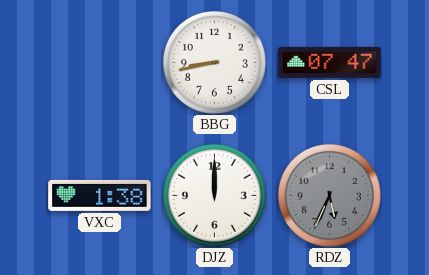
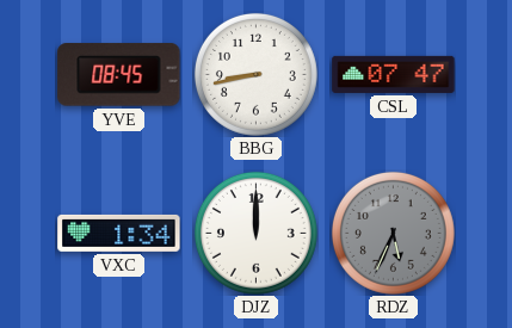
YVE: none -> 08:45 (119, 75)
VXC: 1:38 -> 1:34 (119, 233)
